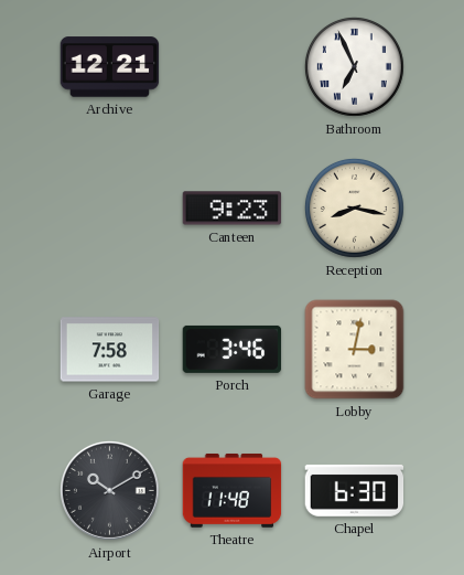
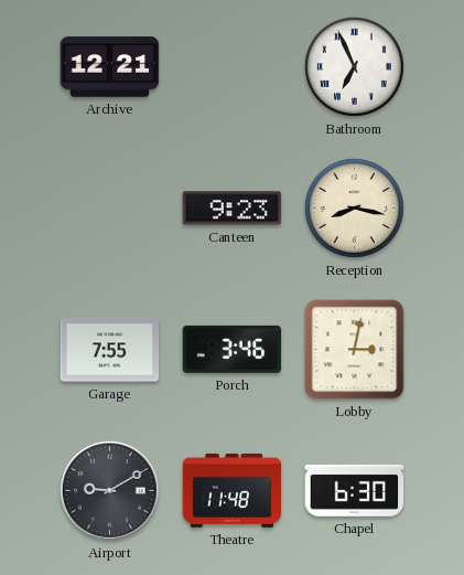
Garage: 7:58 -> 7:55 (110, 350)
Airport: 10:10 -> 9:10 (109, 490)
